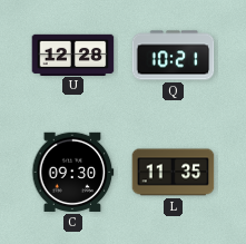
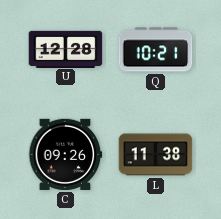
C: 09:30 -> 09:26 (66, 154)
L: 11:35 -> 11:38 (156, 155)
